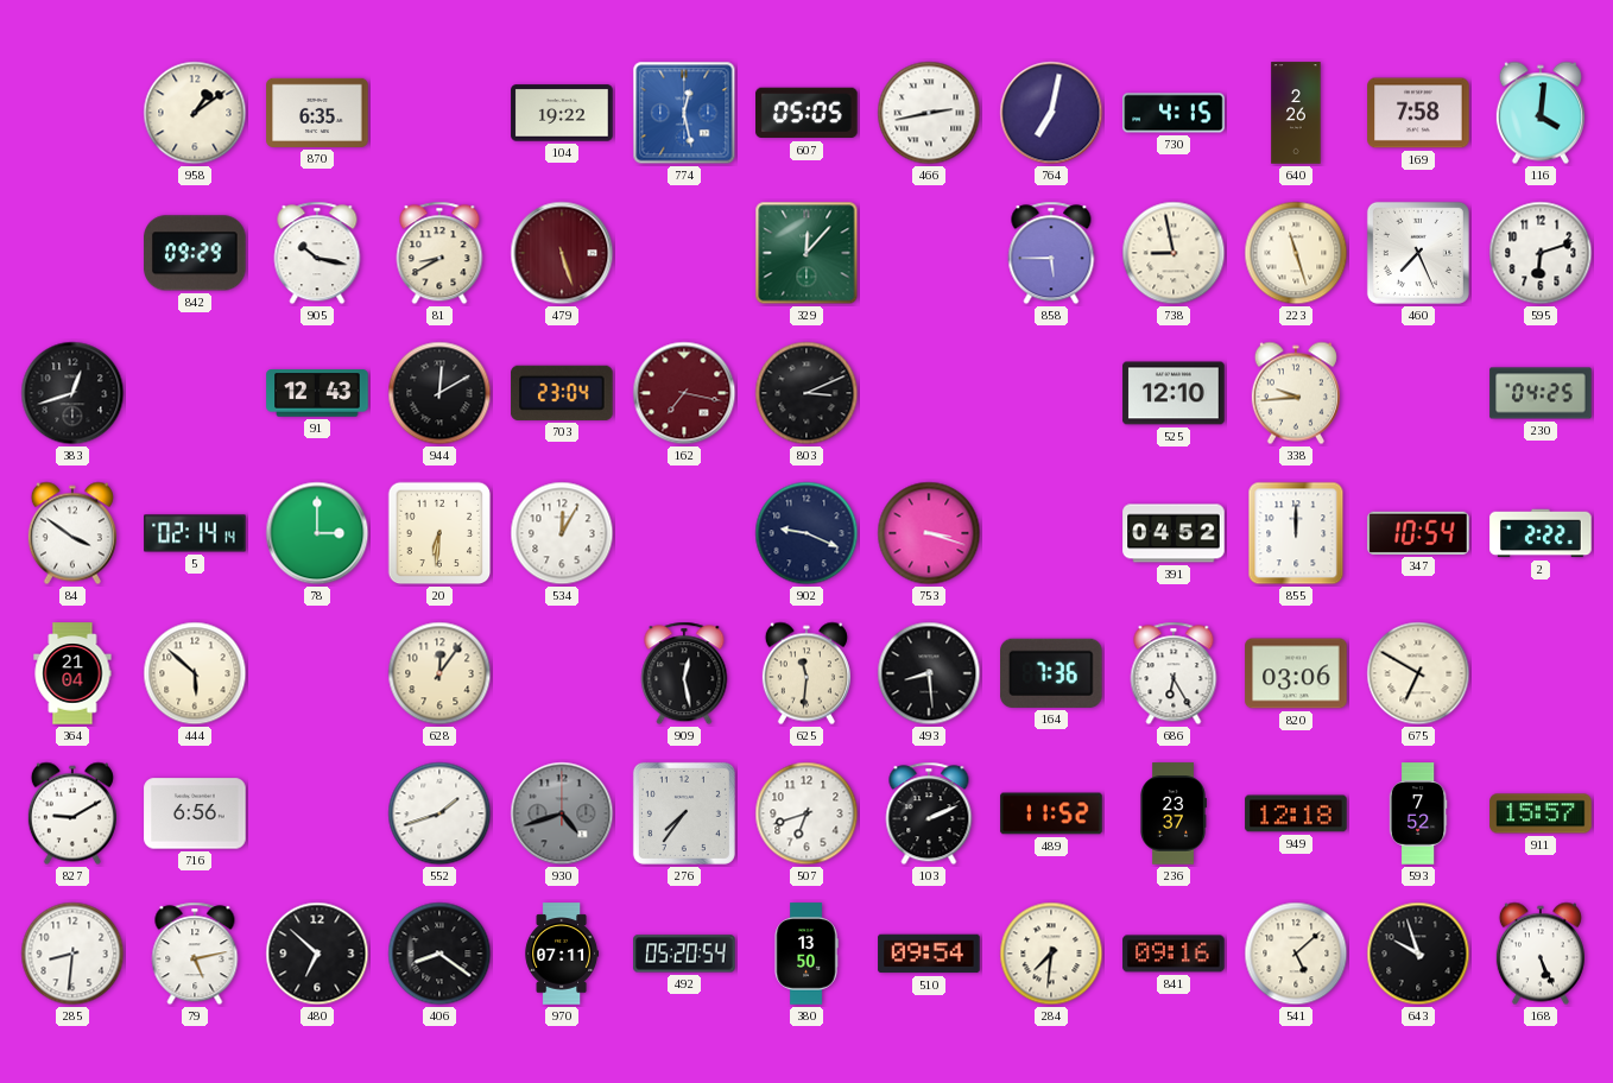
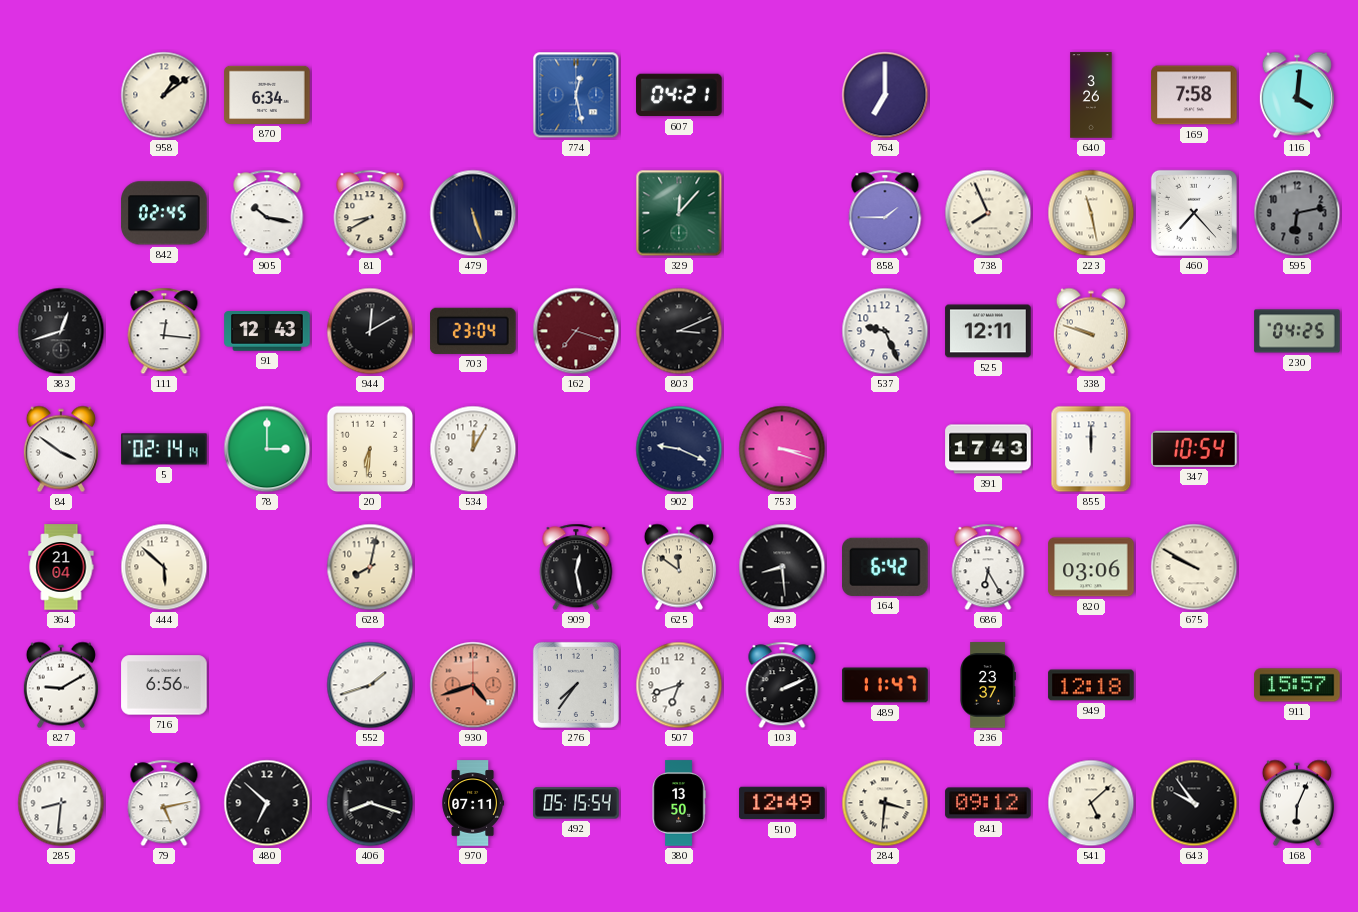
870: 6:35 -> 6:34 (267, 95)
104: 19:22 -> none (562, 113)
607: 05:05 -> 04:21 (679, 95)
466: 2:43 -> none (929, 113)
764: 7:02 -> 7:00 (885, 95)
730: 4:15 -> none (1174, 113)
640: 2:26 -> 3:26 (1091, 95)
842: 09:29 -> 02:45 (164, 213)
479 dial: burgundy -> navy (473, 213)
858: 5:45 -> 1:45 (885, 213)
738: 8:58 -> 7:56 (988, 213)
223: 11:27 -> 11:28 (1091, 213)
460: 7:26 -> 7:23 (1194, 213)
595: 6:12 -> 6:13 (1297, 213)
595 dial: white -> grey (1297, 213)
111: none -> 12:16 (164, 331)
162: 7:17 -> 7:18 (576, 331)
537: none -> 9:26 (885, 331)
525: 12:10 -> 12:11 (988, 331)
338: 9:44 -> 9:48 (1091, 331)
391: 04:52 -> 17:43 (988, 449)
2: 2:22 -> none (1541, 533)
628: 12:06 -> 8:02 (370, 567)
625: 11:31 -> 11:51 (679, 567)
164: 7:36 -> 6:42 (886, 567)
675: 6:50 -> 9:50 (1194, 567)
930 dial: grey -> salmon (473, 685)
489: 11:52 -> 11:47 (885, 685)
593: 7:52 -> none (1418, 813)
406: 8:21 -> 8:18 (370, 803)
492: 05:20 -> 05:15 (576, 803)
510: 09:54 -> 12:49 (782, 803)
284: 7:31 -> 3:31 (885, 803)
841: 09:16 -> 09:12 (988, 803)
643: 9:57 -> 9:54 (1194, 803)
168: 5:26 -> 6:04 (1297, 803)
